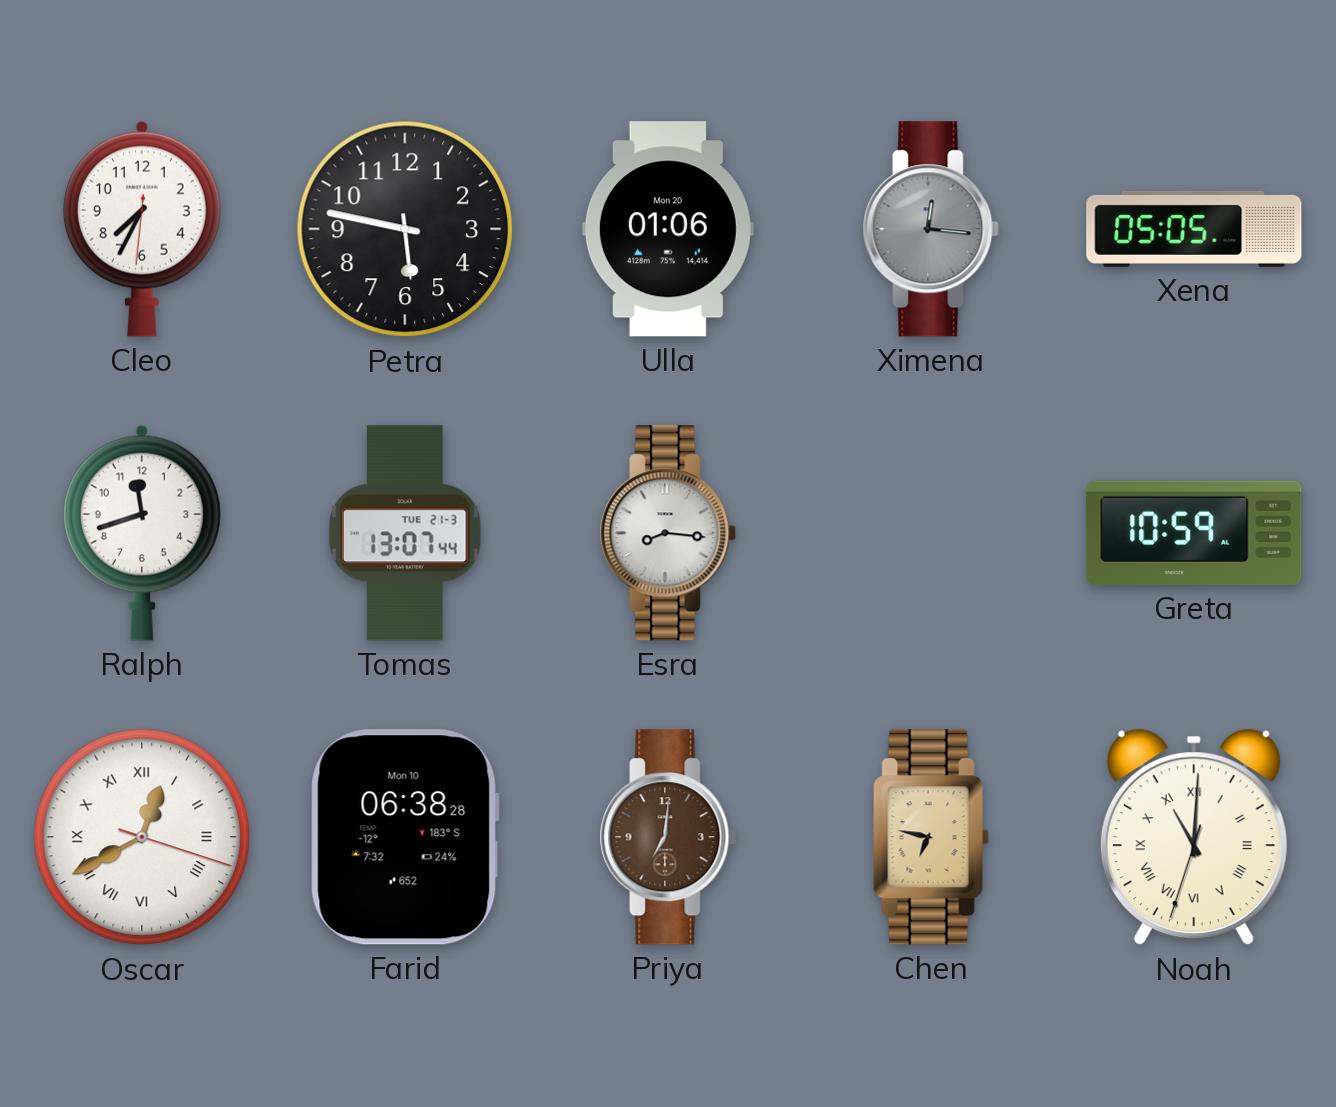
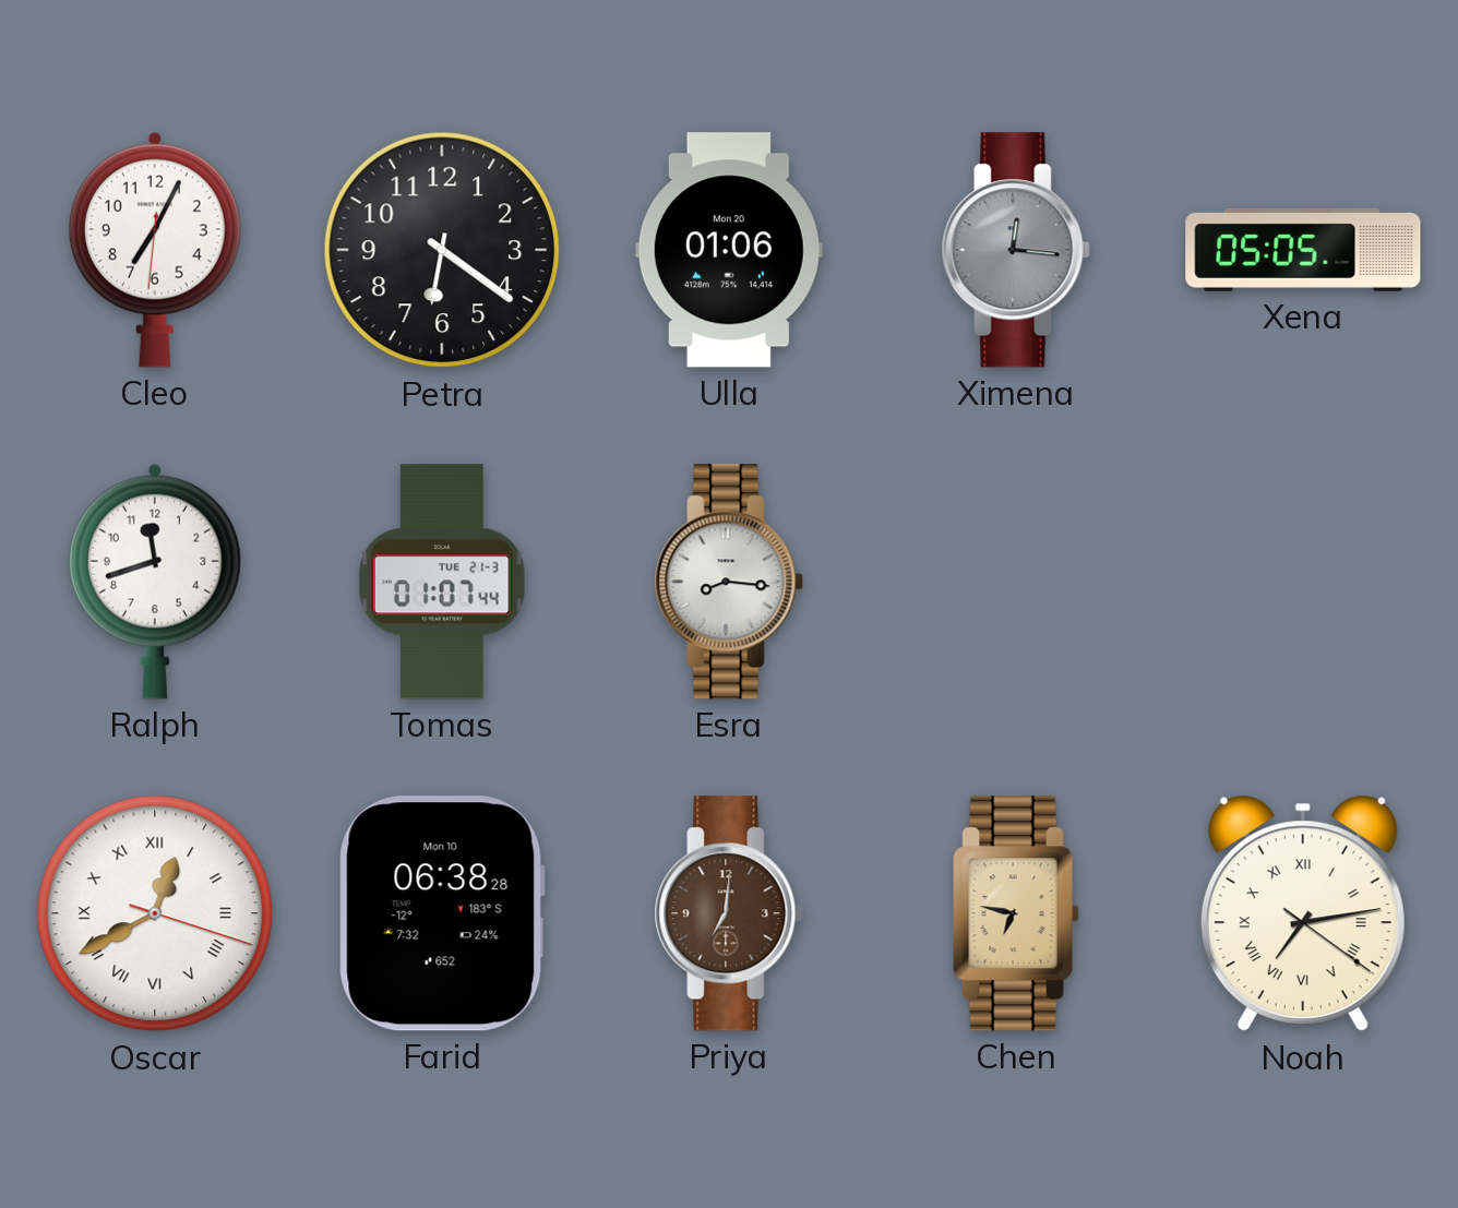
Cleo: 7:34 -> 7:04 (155, 250)
Petra: 5:47 -> 6:21 (442, 250)
Tomas: 13:07 -> 01:07 (442, 582)
Greta: 10:59 -> none (1194, 533)
Noah: 11:00 -> 7:13 (1303, 913)
